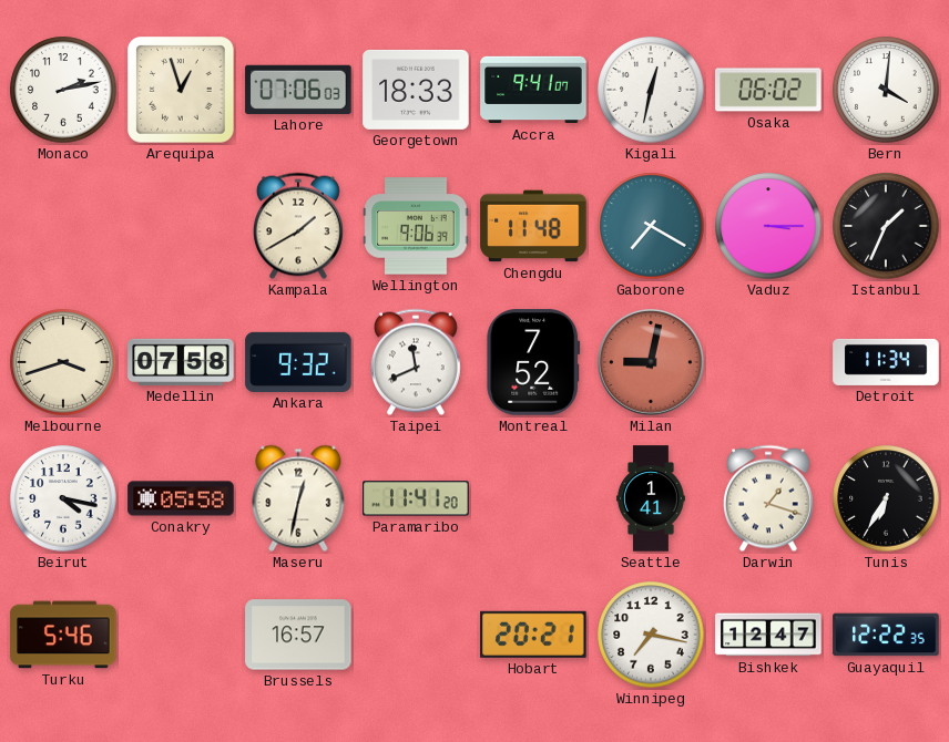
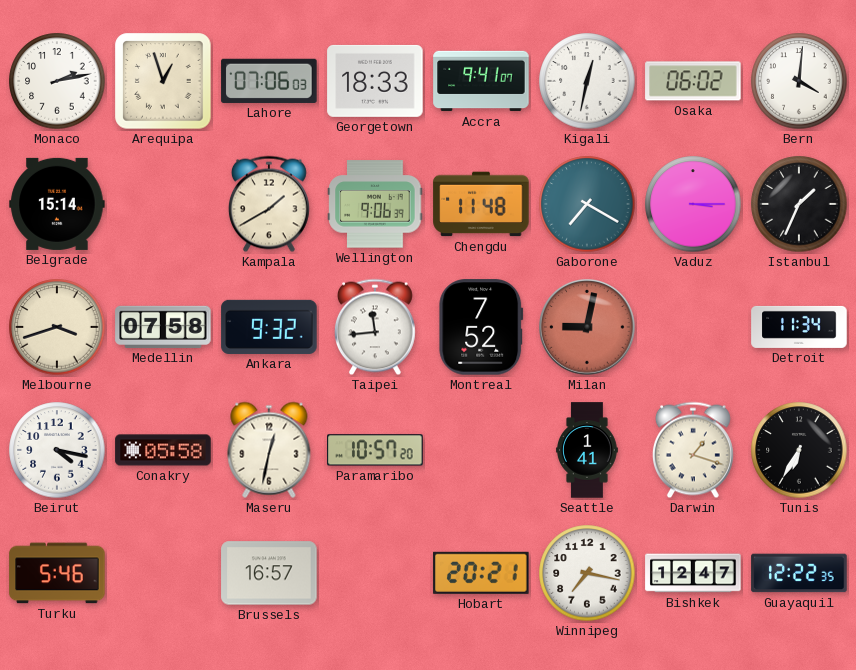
Belgrade: none -> 15:14 (57, 204)
Taipei: 11:41 -> 11:44 (375, 327)
Paramaribo: 11:41 -> 10:57 (375, 450)
